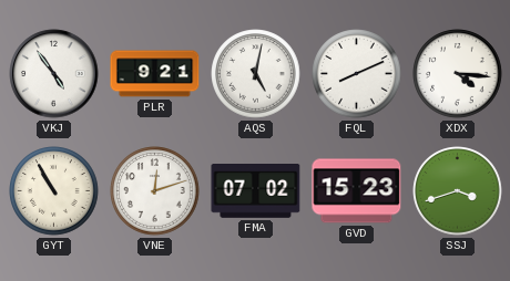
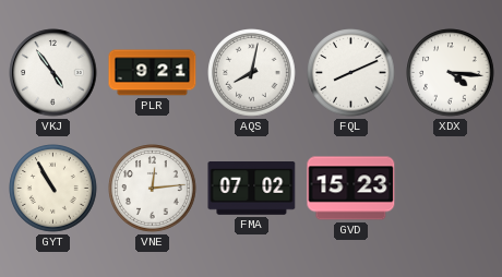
AQS: 5:02 -> 8:02 (252, 73)
VNE: 12:12 -> 12:14 (153, 189)
SSJ: 3:42 -> none (458, 191)
